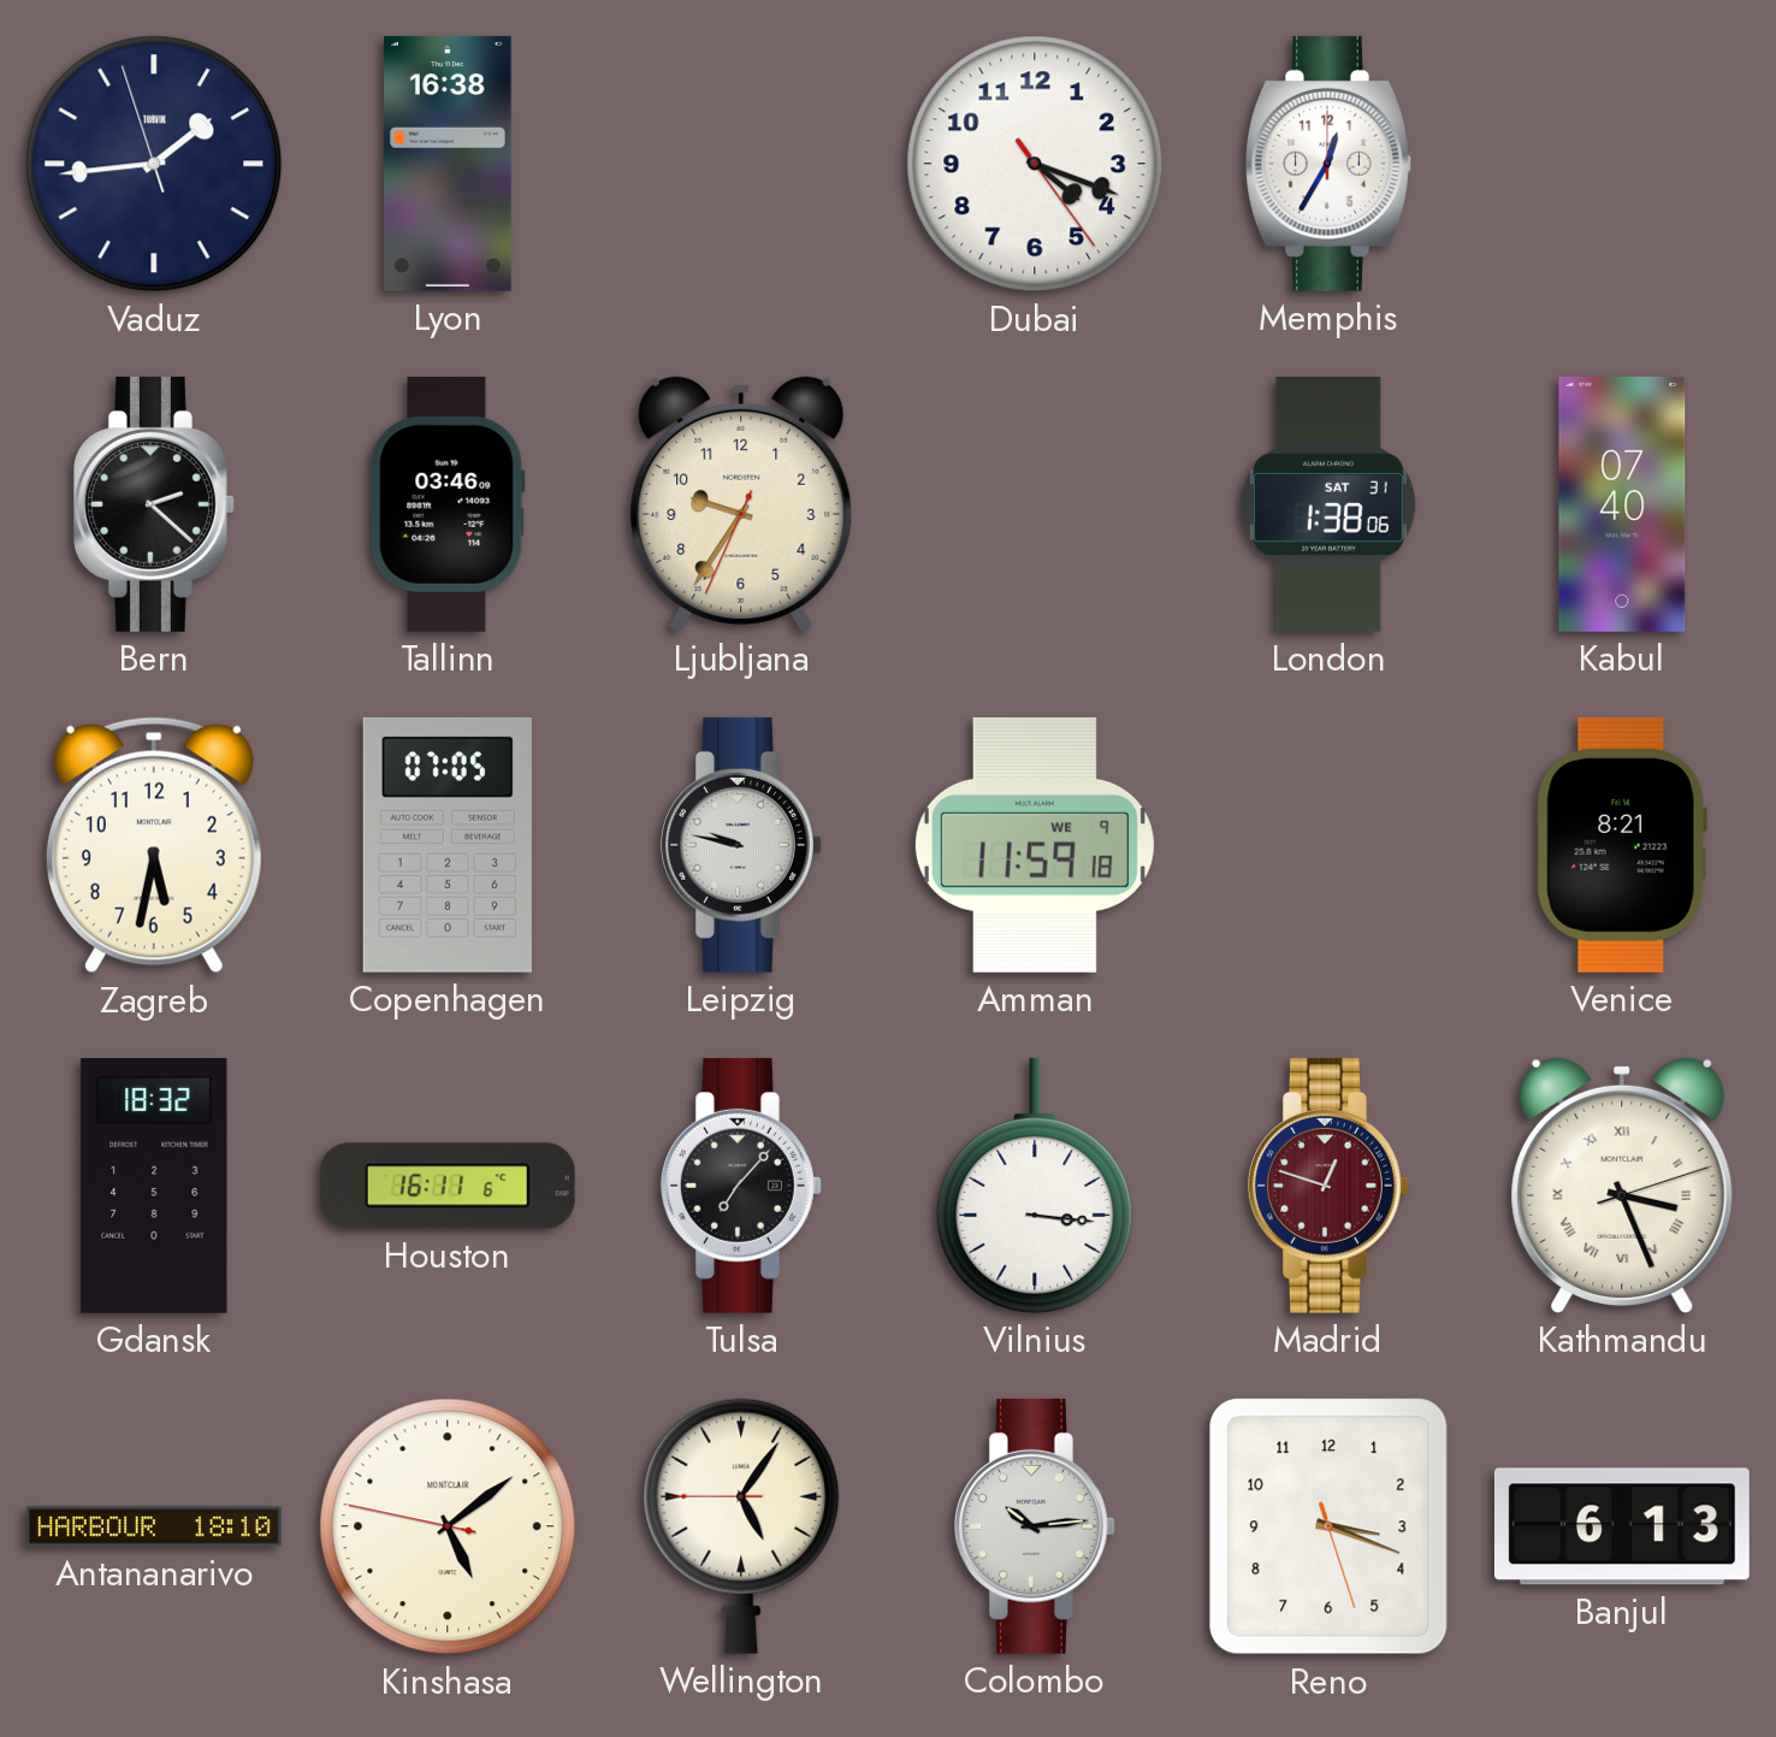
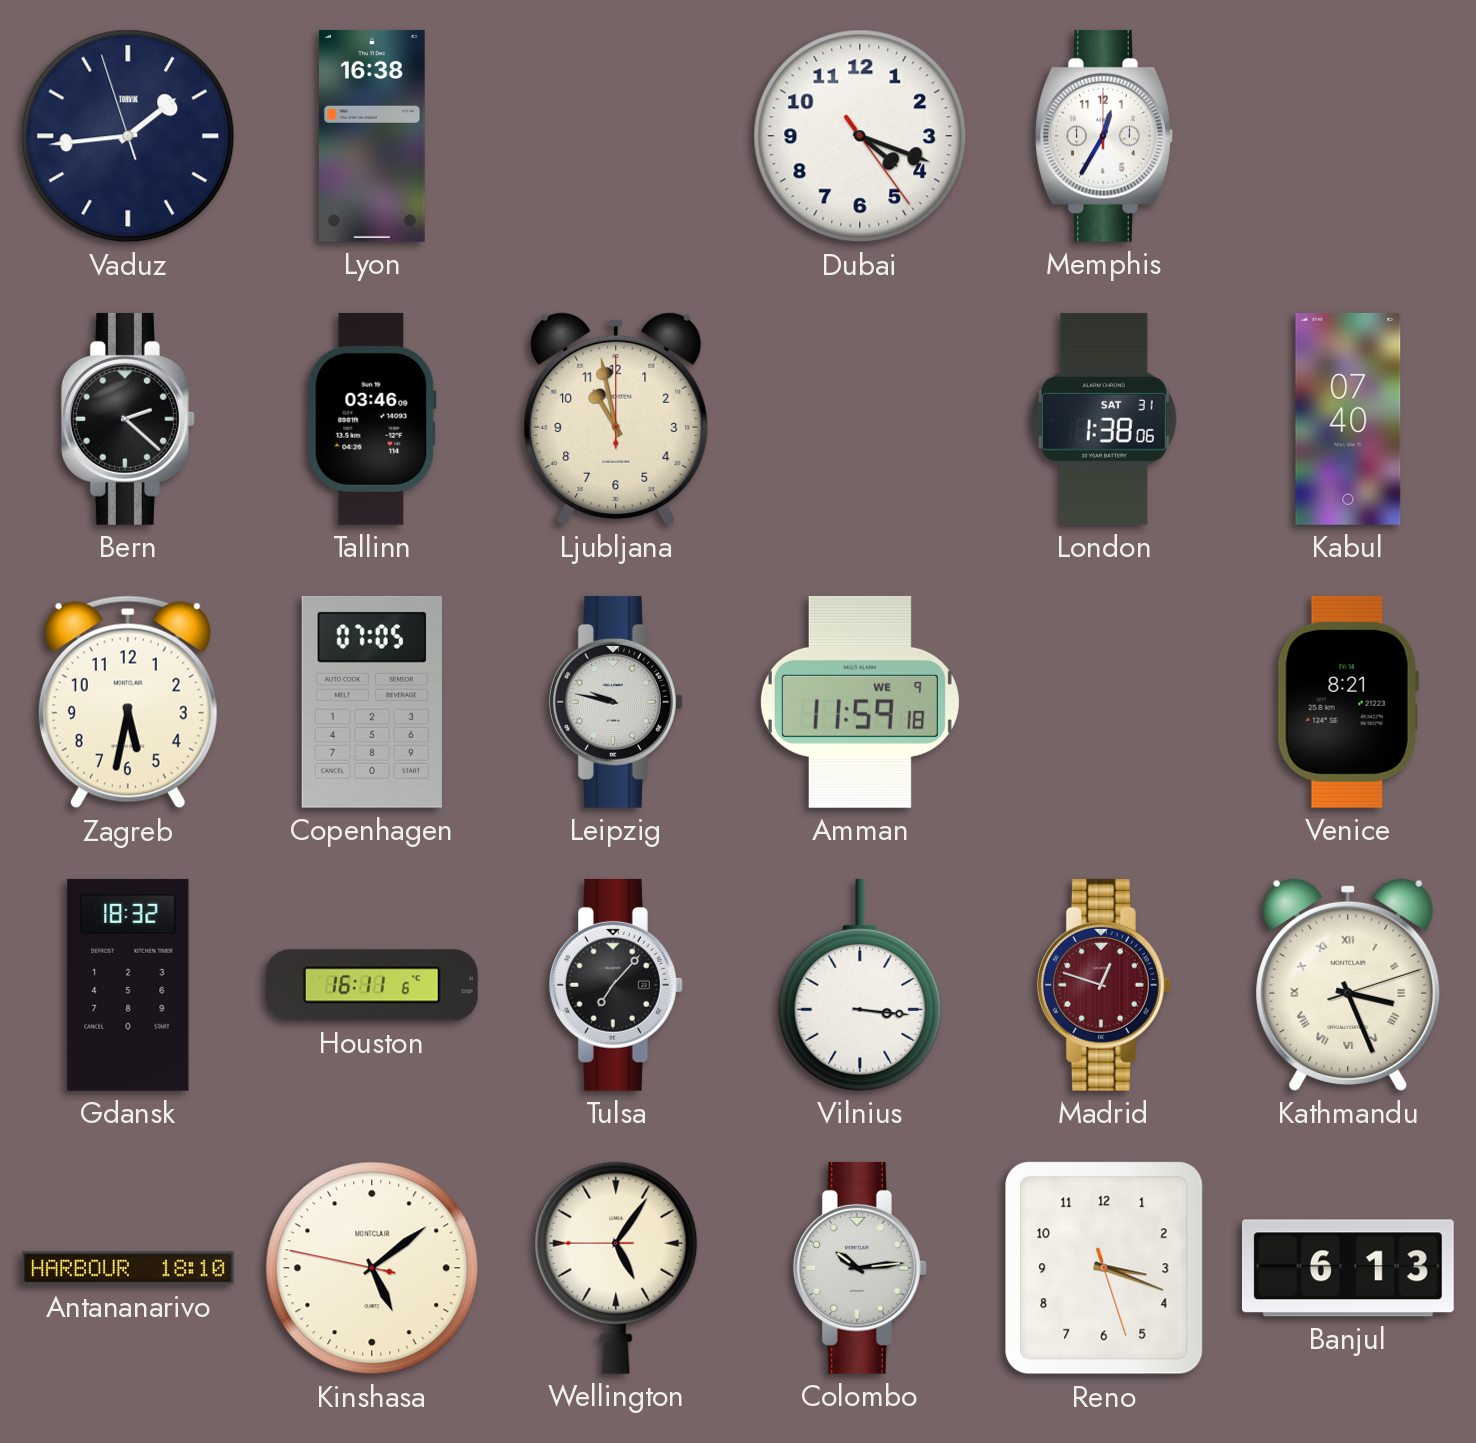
Ljubljana: 9:35 -> 10:58 (616, 419)
